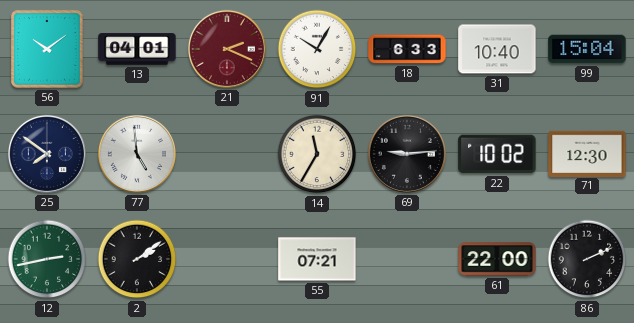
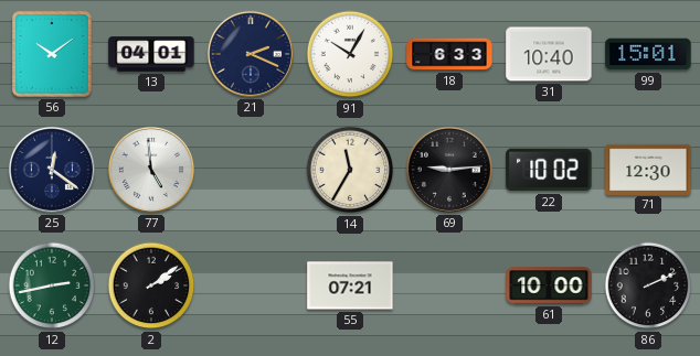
21 dial: burgundy -> navy (251, 54)
99: 15:04 -> 15:01 (648, 54)
25: 7:51 -> 12:21 (52, 170)
61: 22:00 -> 10:00 (549, 285)
